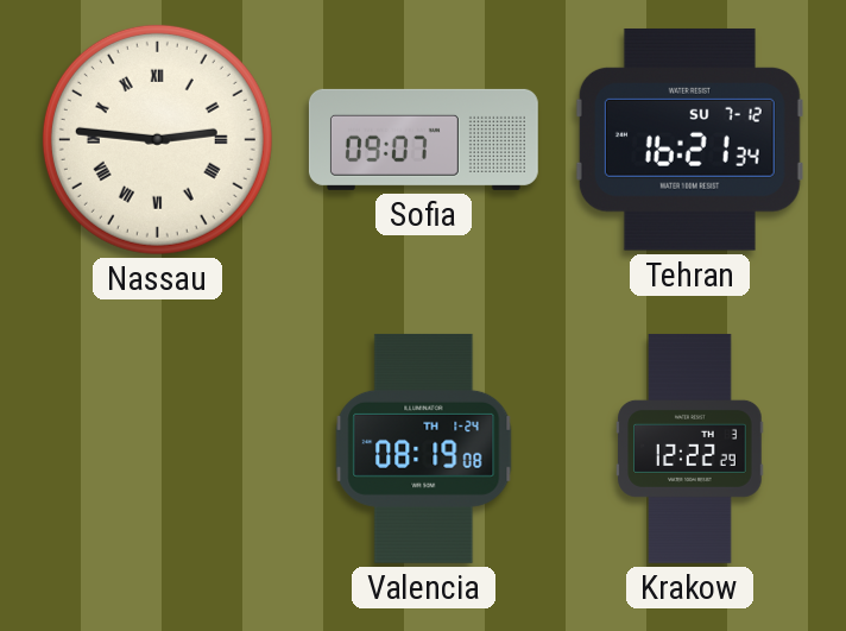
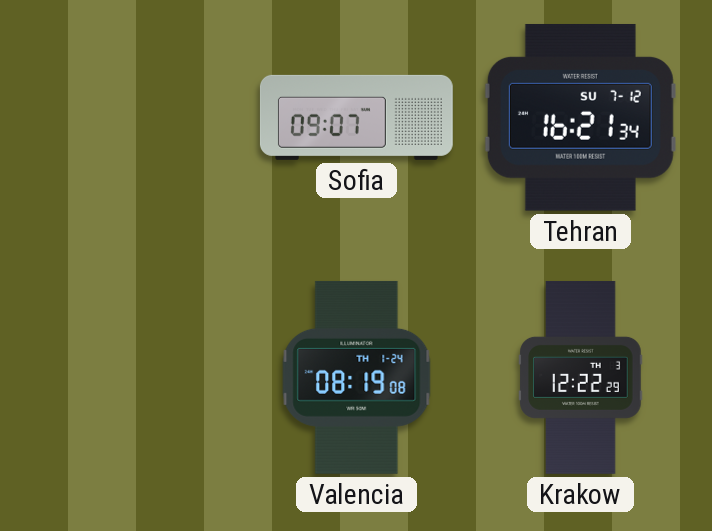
Nassau: 2:46 -> none (157, 139)
